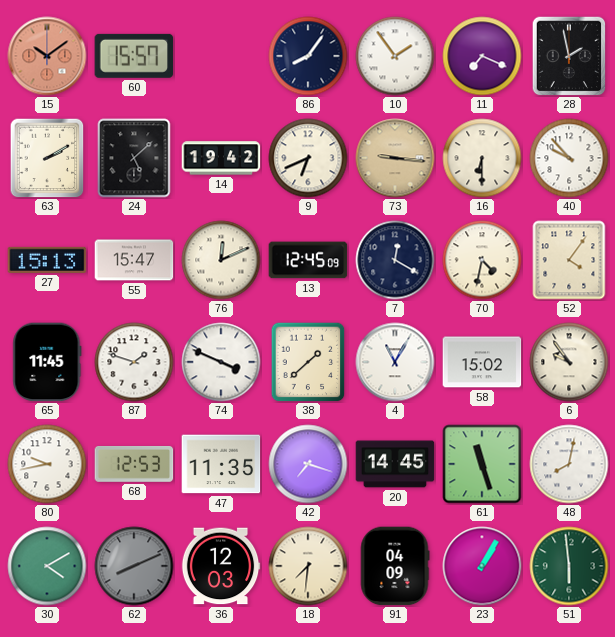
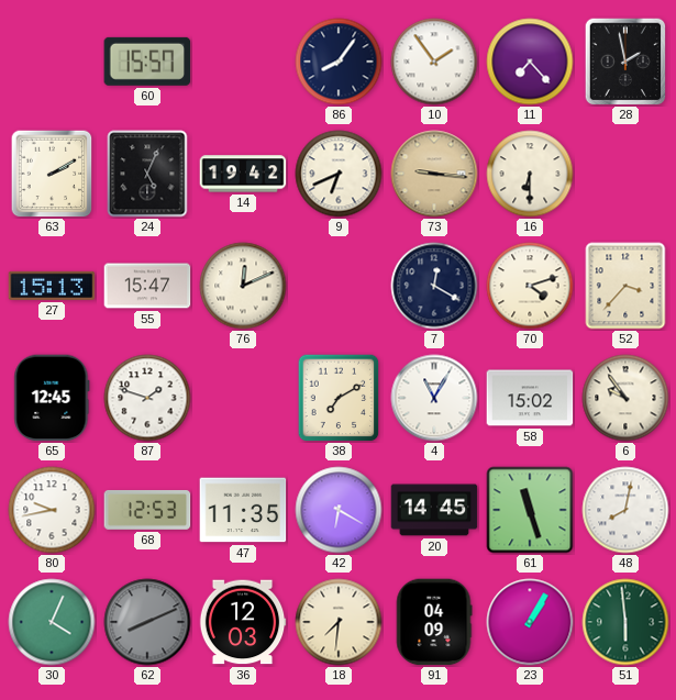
15: 10:09 -> none (47, 56)
11: 7:19 -> 7:23 (530, 62)
24: 5:08 -> 5:04 (147, 174)
40: 9:53 -> none (569, 158)
13: 12:45 -> none (308, 260)
70: 4:32 -> 4:12 (530, 286)
52: 4:06 -> 3:37 (625, 286)
65: 11:45 -> 12:45 (52, 398)
74: 3:49 -> none (221, 362)
38: 1:38 -> 7:10 (339, 398)
42: 7:18 -> 6:20 (339, 510)
30: 4:10 -> 4:04 (52, 622)
